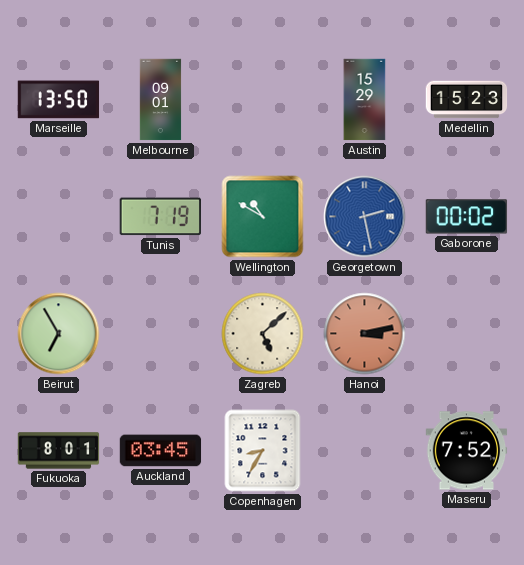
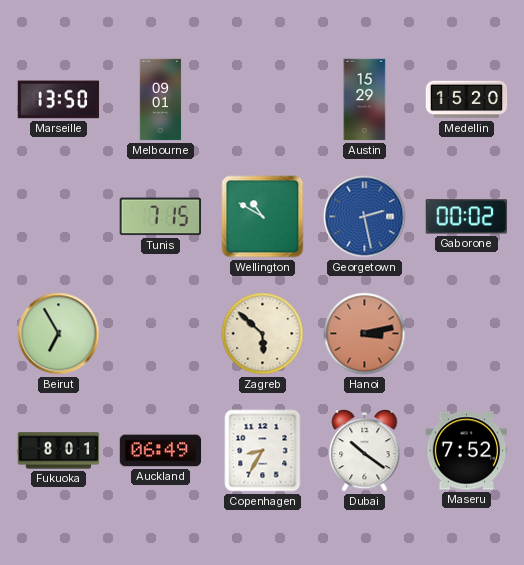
Medellin: 15:23 -> 15:20 (467, 100)
Tunis: 7:19 -> 7:15 (160, 217)
Zagreb: 5:08 -> 5:52 (263, 334)
Auckland: 03:45 -> 06:49 (161, 451)
Dubai: none -> 10:21 (365, 451)
